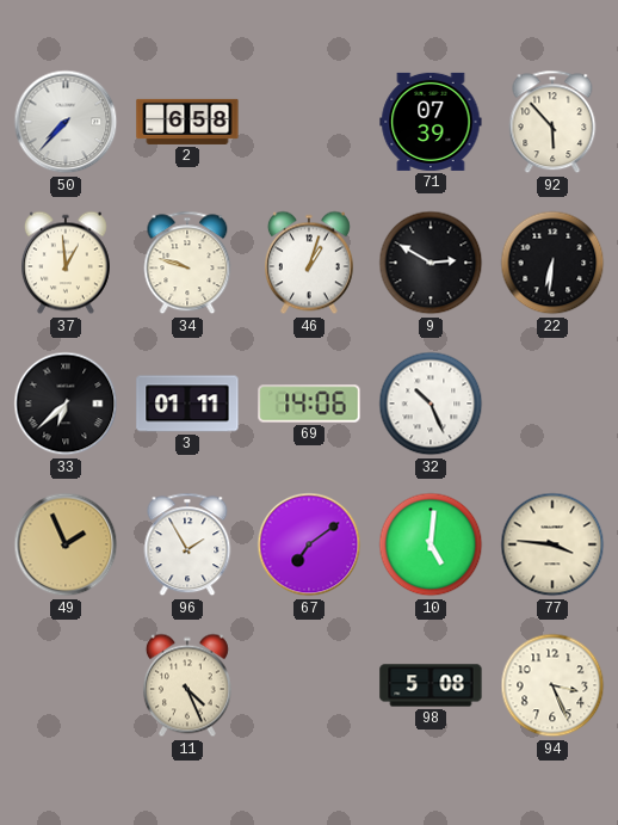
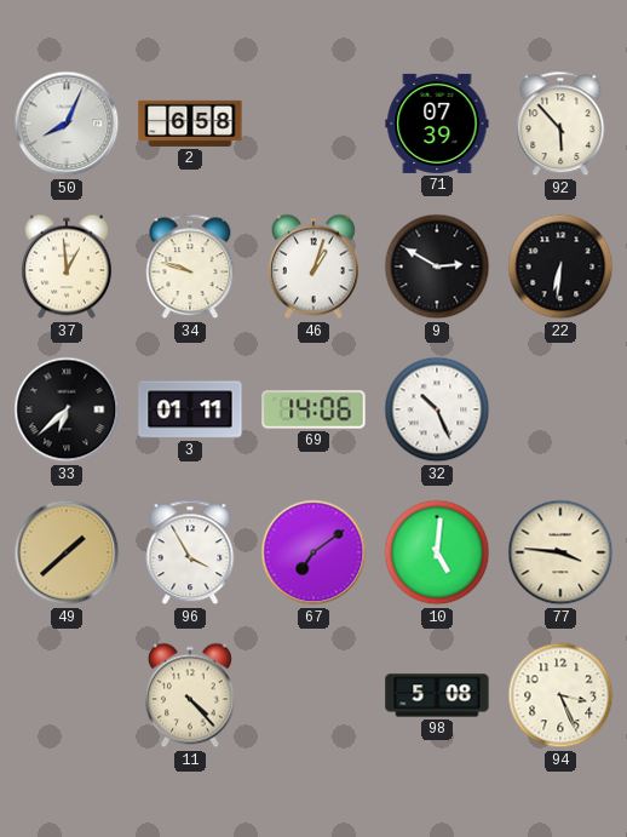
50: 7:37 -> 8:04 (67, 124)
49: 1:56 -> 1:38 (67, 552)
96: 1:55 -> 3:55 (190, 552)
11: 4:26 -> 4:23 (190, 695)
